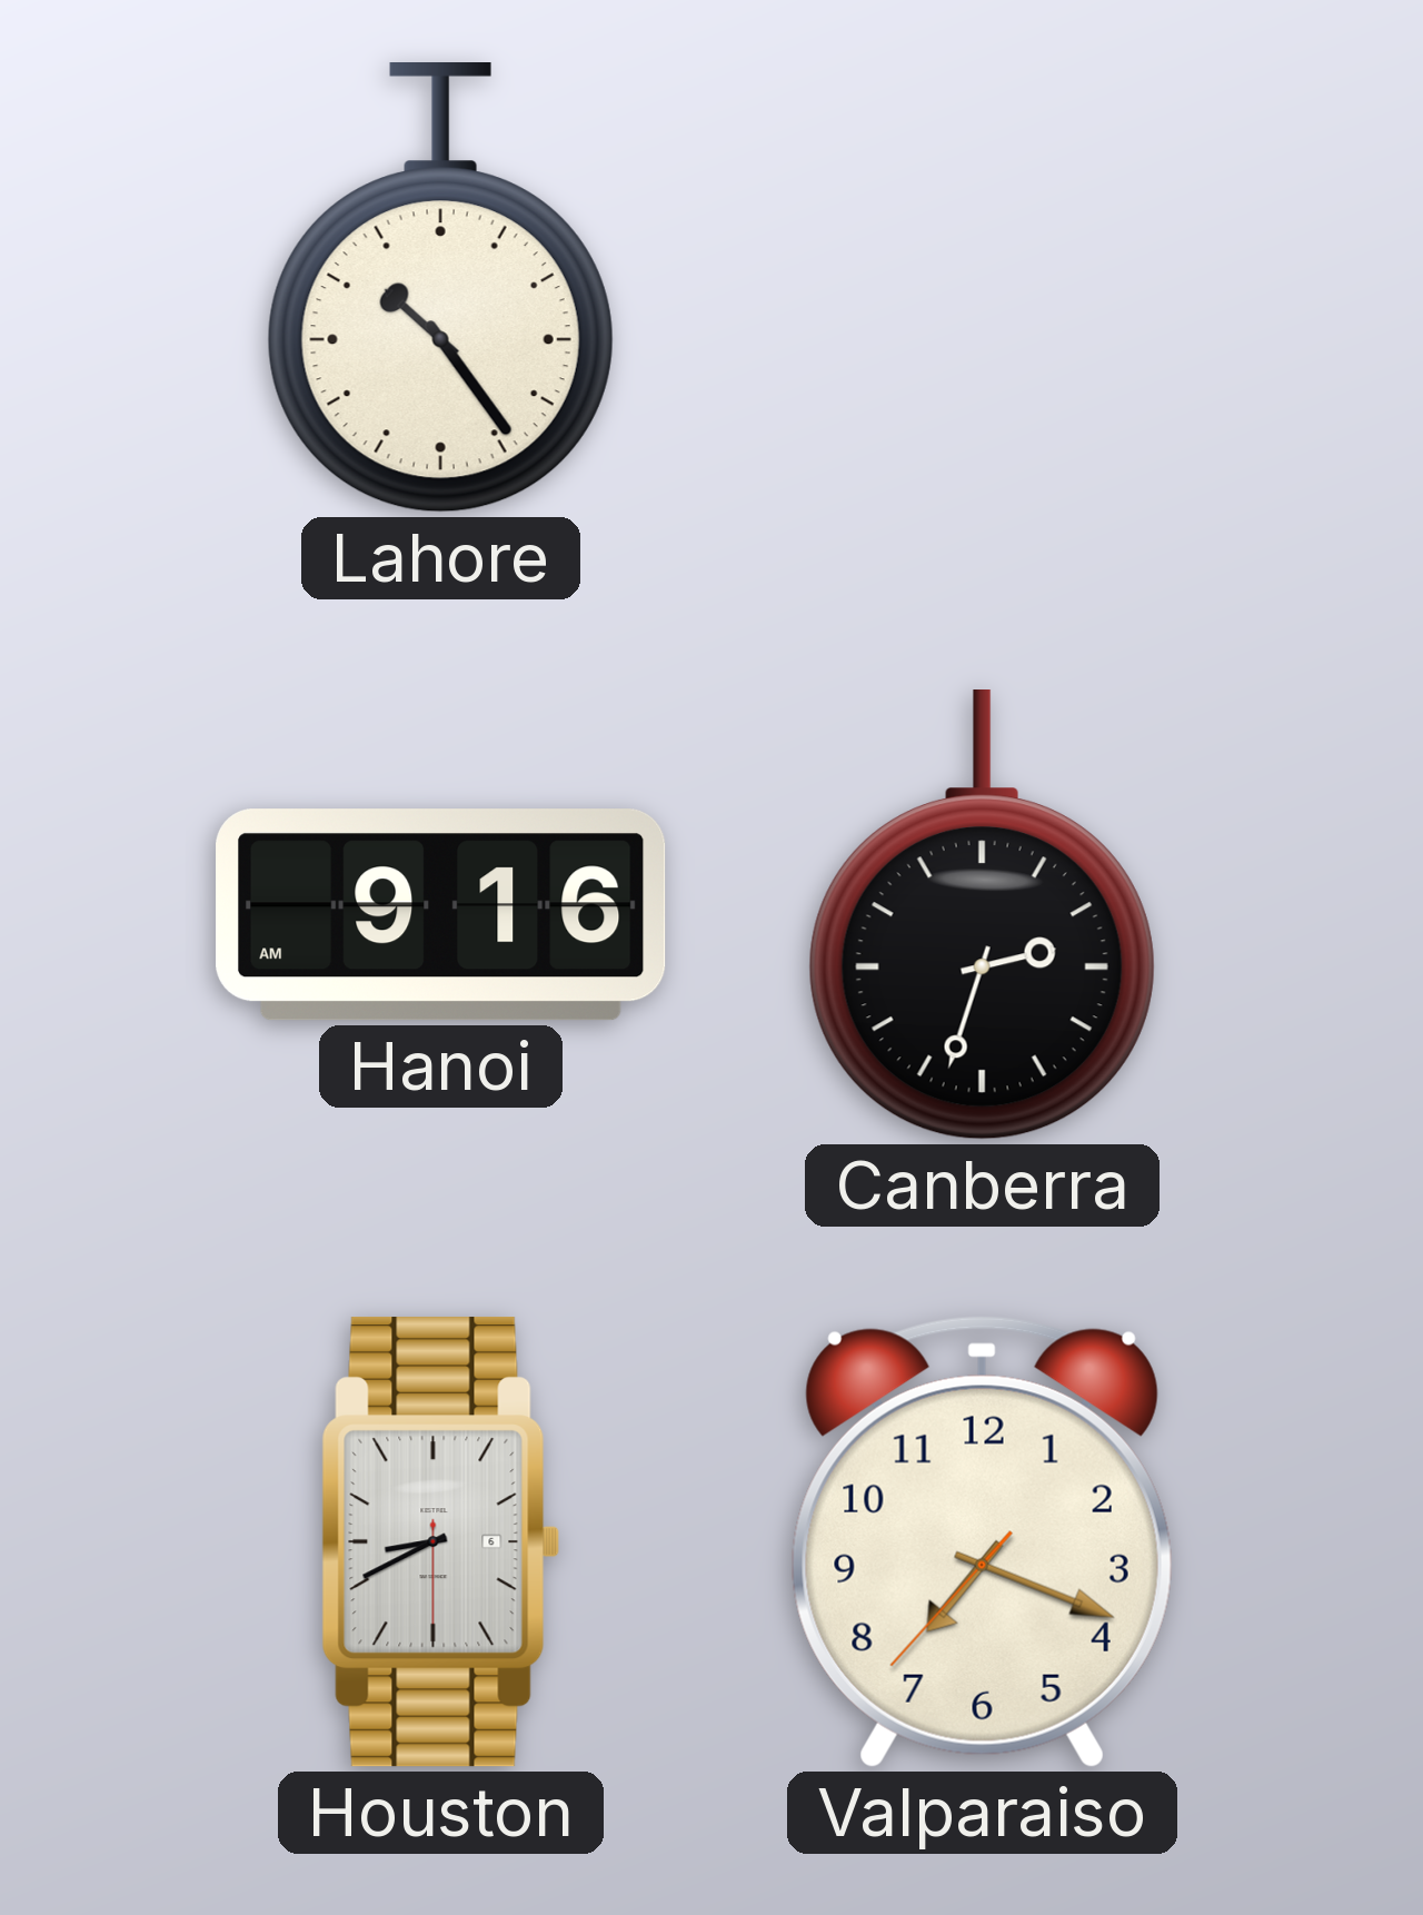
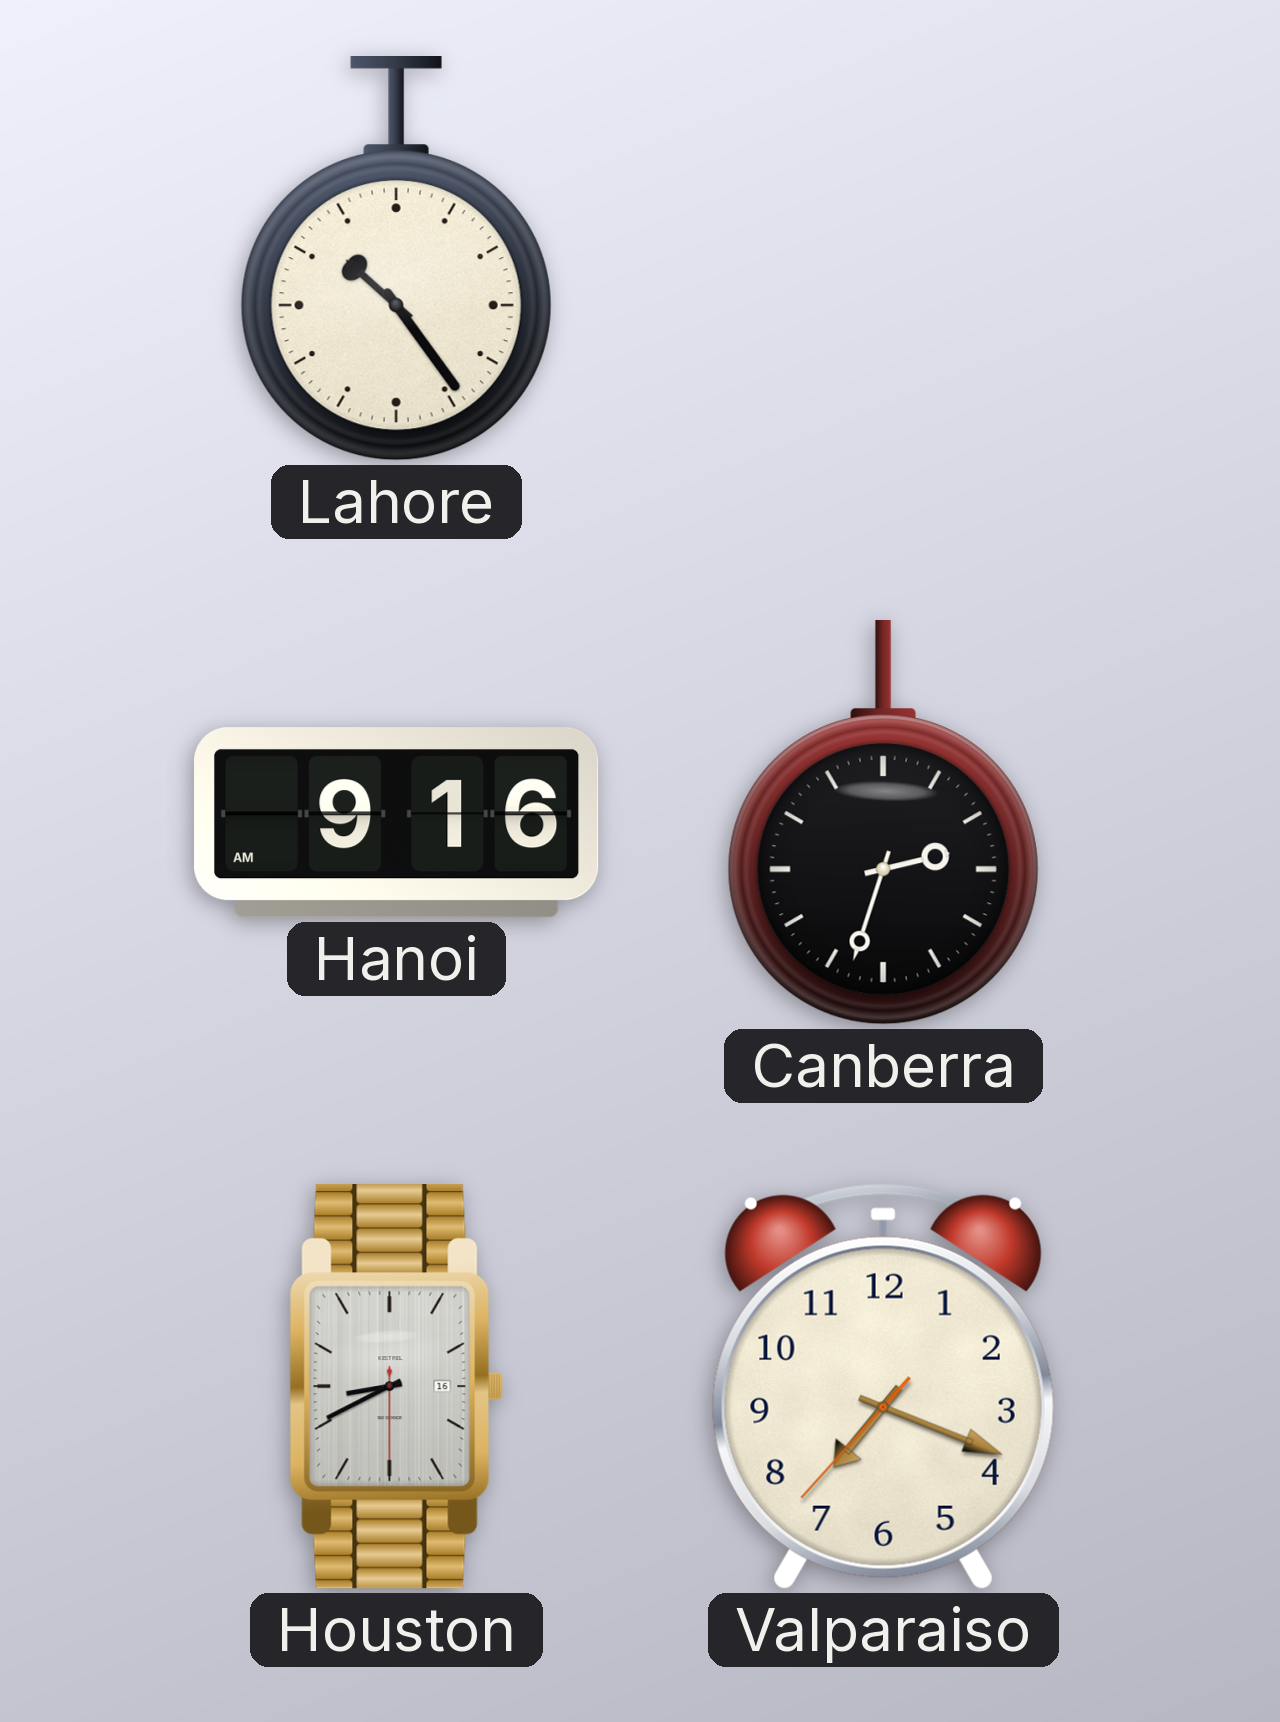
Houston date: 6 -> 16 (396, 1387)
